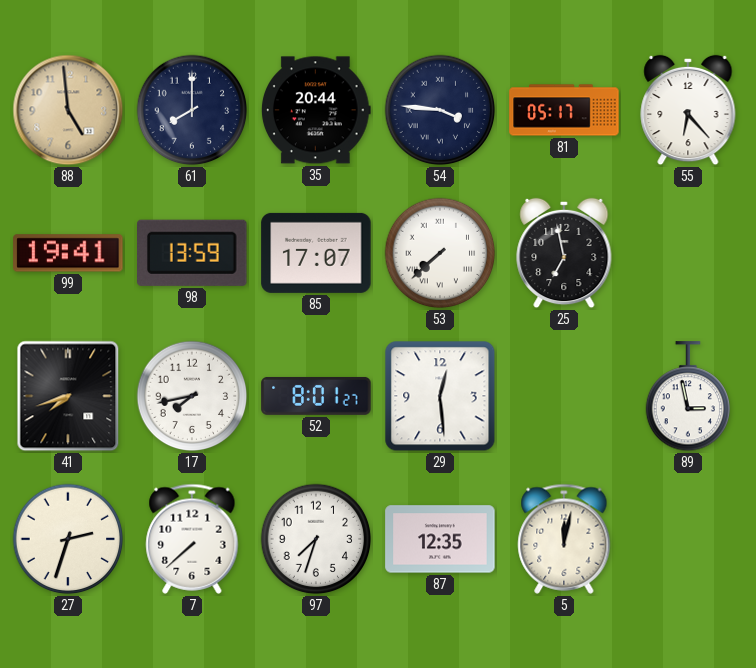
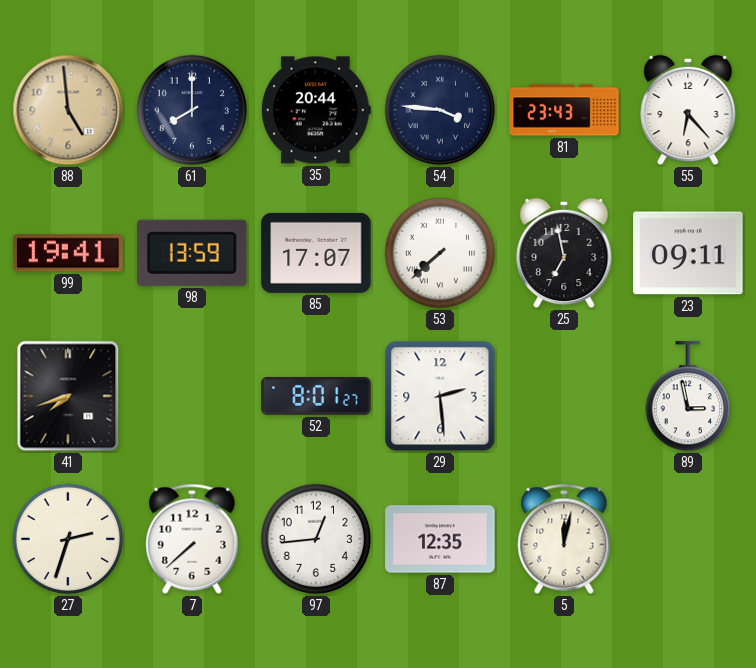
81: 05:17 -> 23:43 (564, 110)
23: none -> 09:11 (688, 253)
17: 7:43 -> none (192, 396)
29: 12:29 -> 2:29 (440, 396)
97: 7:33 -> 12:44 (316, 539)
